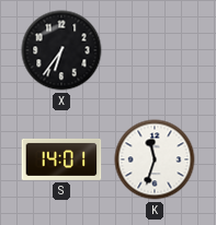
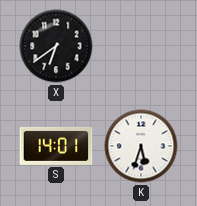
X: 6:36 -> 6:39 (56, 46)
K: 11:33 -> 5:33 (141, 146)
